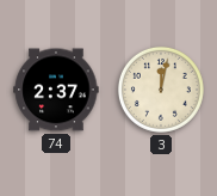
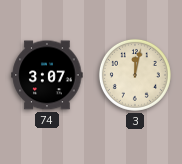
74: 2:37 -> 3:07 (47, 75)
